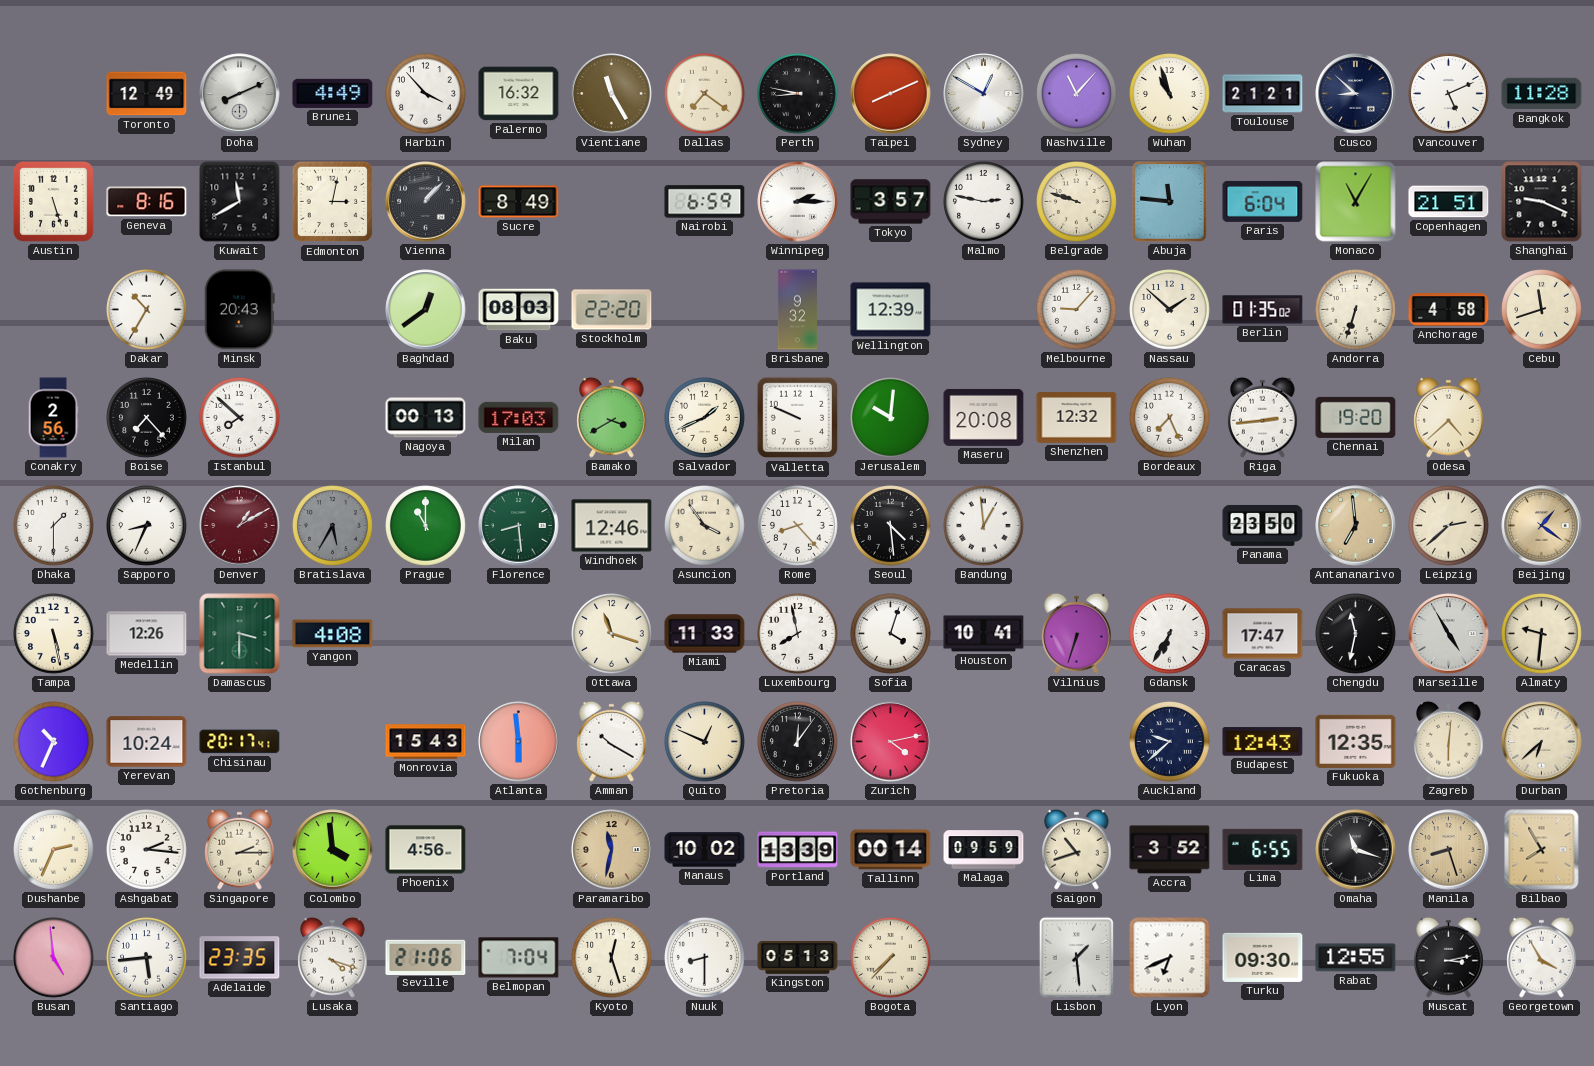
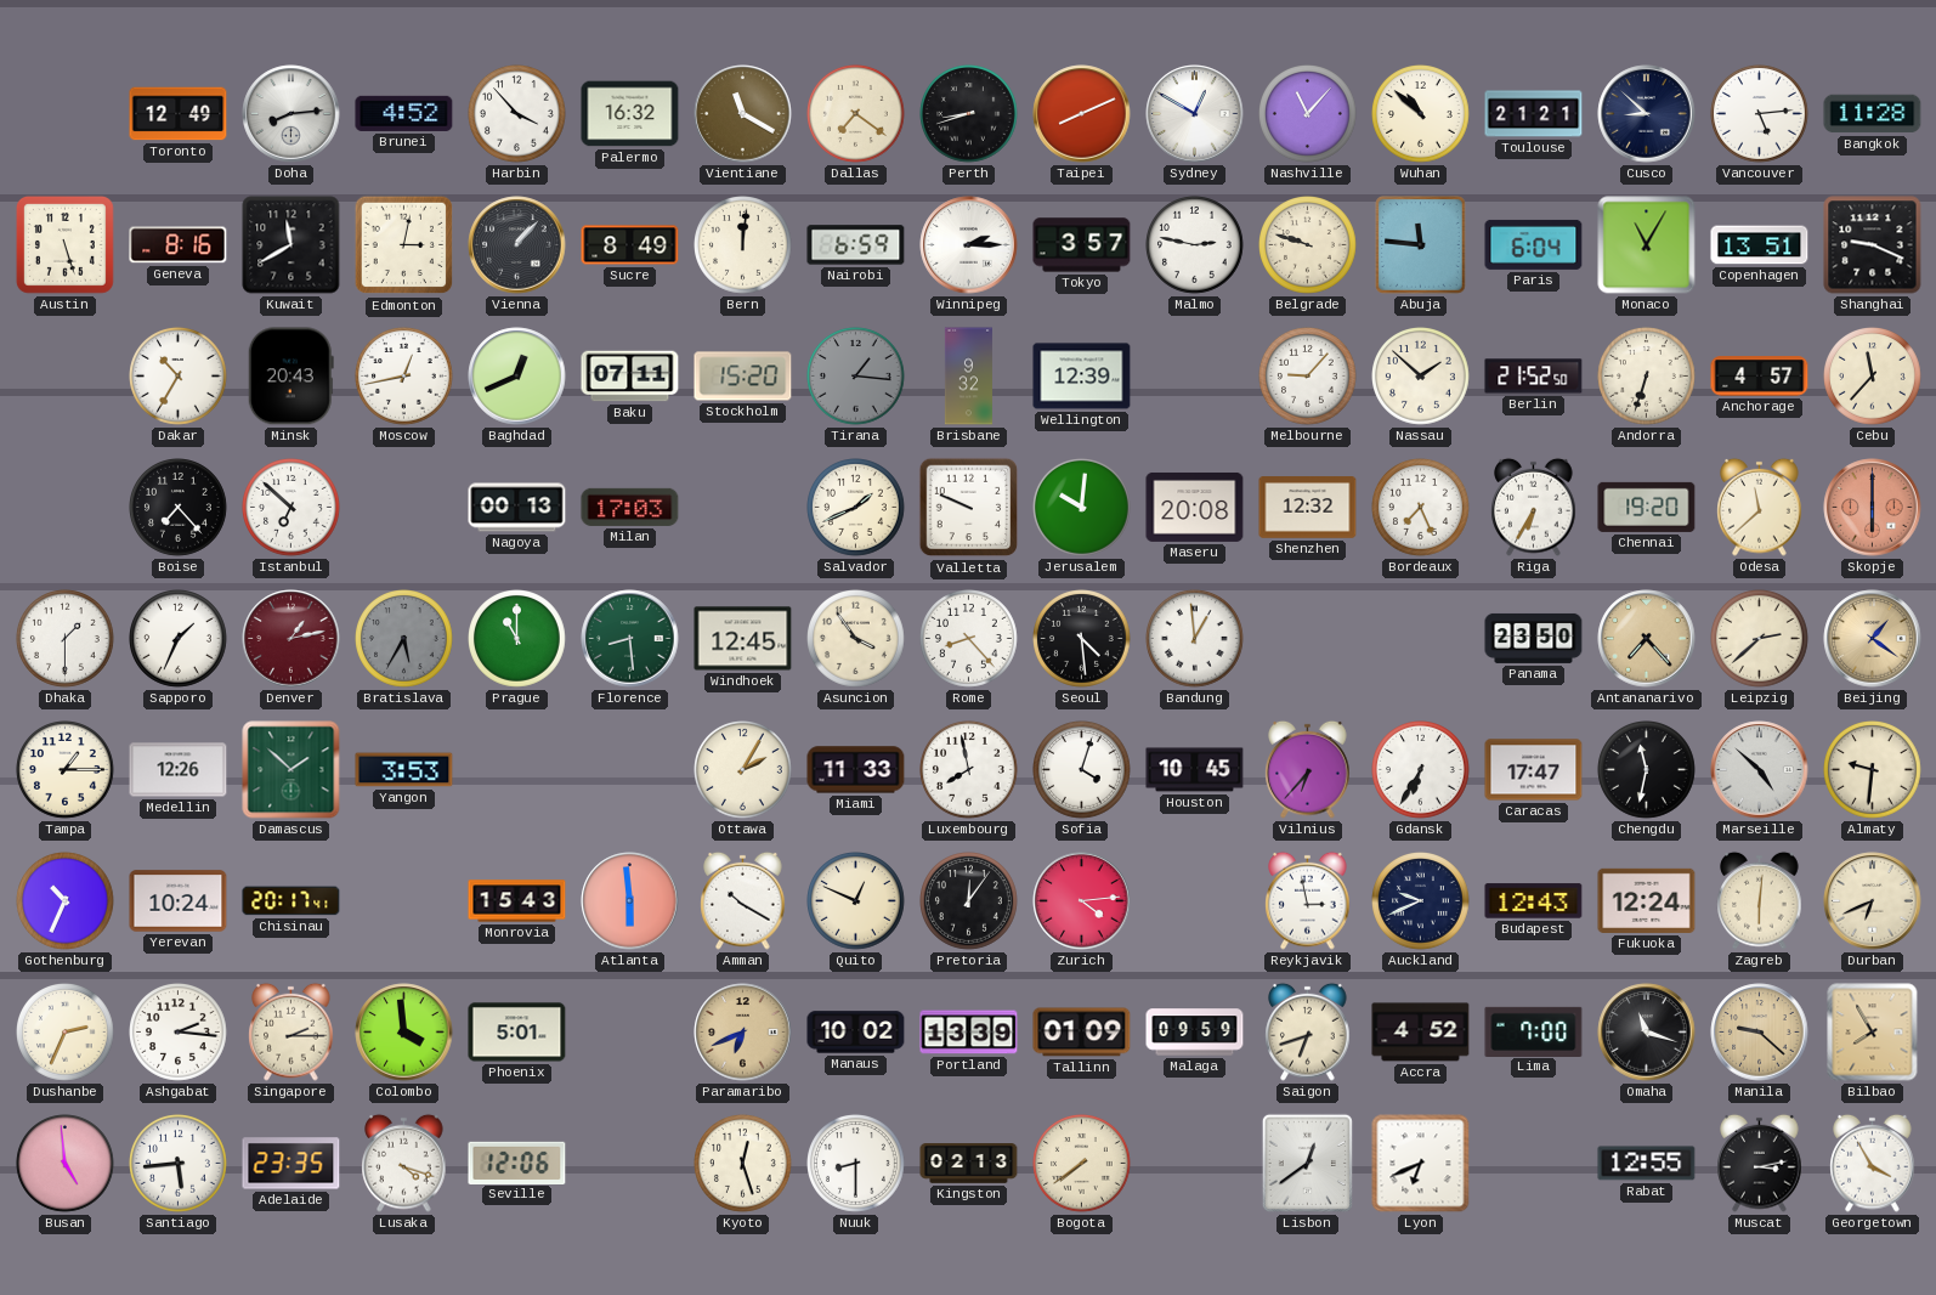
Doha: 8:11 -> 8:14 (291, 114)
Brunei: 4:49 -> 4:52 (404, 113)
Vientiane: 11:25 -> 11:20 (743, 114)
Perth: 8:47 -> 8:42 (969, 114)
Wuhan: 10:57 -> 10:52 (1421, 114)
Vancouver: 5:11 -> 5:14 (1760, 114)
Bern: none -> 12:01 (743, 245)
Copenhagen: 21:51 -> 13:51 (1760, 245)
Moscow: none -> 12:43 (404, 377)
Baghdad: 12:39 -> 12:41 (517, 377)
Baku: 08:03 -> 07:11 (630, 377)
Stockholm: 22:20 -> 15:20 (743, 377)
Tirana: none -> 1:16 (856, 377)
Berlin: 01:35 -> 21:52 (1534, 377)
Anchorage: 4:58 -> 4:57 (1760, 377)
Cebu: 11:42 -> 11:37 (1873, 377)
Conakry: 2:56 -> none (53, 418)
Istanbul: 7:52 -> 6:52 (291, 508)
Bamako: 3:40 -> none (612, 417)
Riga: 2:44 -> 6:35 (1534, 507)
Odesa: 4:38 -> 11:38 (1760, 507)
Skopje: none -> 6:00 (1873, 508)
Sapporo: 8:34 -> 1:34 (179, 639)
Denver: 1:10 -> 1:13 (291, 639)
Windhoek: 12:46 -> 12:45 (743, 639)
Antananarivo: 6:59 -> 7:23 (1647, 639)
Tampa: 5:28 -> 1:15 (66, 770)
Damascus: 3:30 -> 1:52 (291, 770)
Yangon: 4:08 -> 3:53 (404, 770)
Ottawa: 11:18 -> 2:05 (743, 770)
Houston: 10:41 -> 10:45 (1195, 770)
Vilnius: 6:33 -> 6:37 (1308, 769)
Marseille: 4:55 -> 4:52 (1760, 770)
Zurich: 4:13 -> 4:14 (1082, 901)
Reykjavik: none -> 2:58 (1308, 900)
Auckland: 9:38 -> 9:41 (1421, 901)
Fukuoka: 12:35 -> 12:24 (1647, 900)
Durban: 6:38 -> 6:41 (1873, 901)
Phoenix: 4:56 -> 5:01 (517, 1033)
Paramaribo: 11:32 -> 6:41 (743, 1033)
Tallinn: 00:14 -> 01:09 (1082, 1033)
Saigon: 10:42 -> 6:42 (1308, 1031)
Accra: 3:52 -> 4:52 (1421, 1033)
Lima: 6:55 -> 7:00 (1534, 1031)
Manila: 8:27 -> 9:22 (1760, 1033)
Seville: 21:06 -> 12:06 (517, 1163)
Belmopan: 7:04 -> none (519, 958)
Kingston: 05:13 -> 02:13 (969, 1164)
Bogota: 7:37 -> 7:39 (1082, 1164)
Lisbon: 1:29 -> 12:39 (1307, 1163)
Turku: 09:30 -> none (1263, 957)
